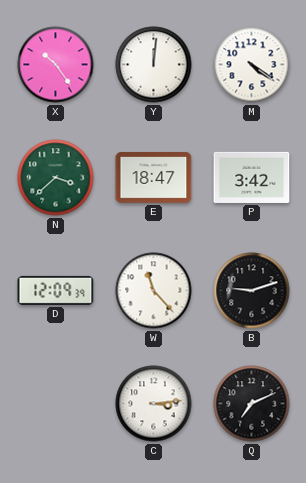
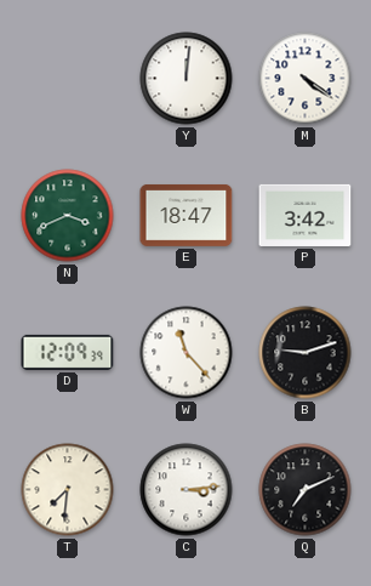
X: 10:24 -> none (56, 65)
N: 3:38 -> 3:41 (68, 216)
T: none -> 7:31 (68, 490)
